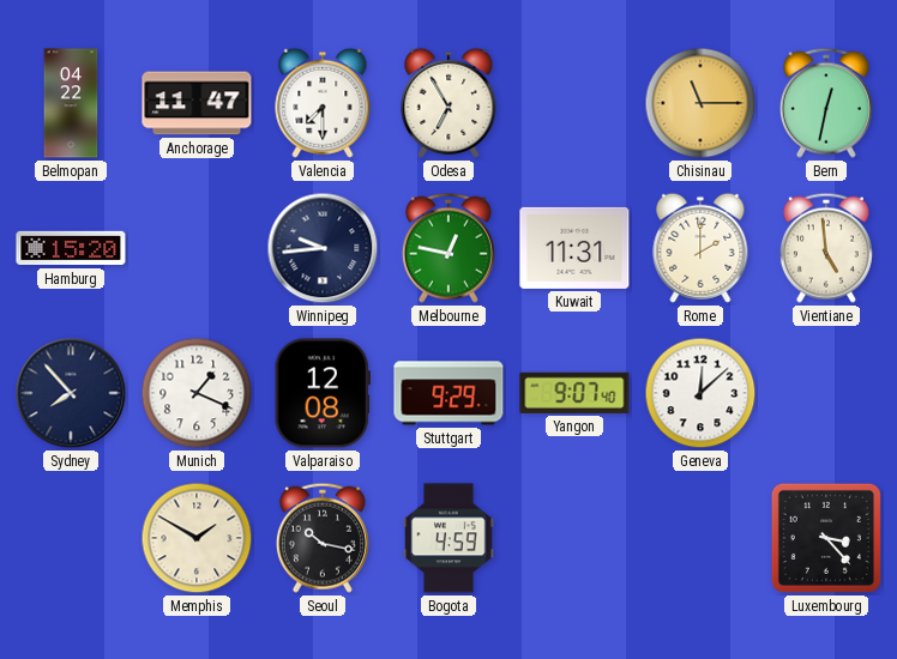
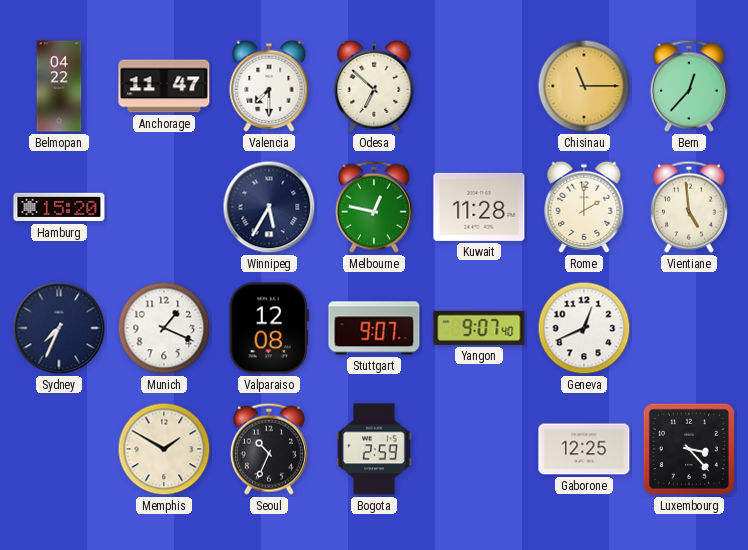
Odesa: 6:55 -> 6:52 (374, 86)
Bern: 12:32 -> 12:37 (689, 86)
Winnipeg: 9:44 -> 5:35 (269, 207)
Kuwait: 11:31 -> 11:28 (479, 207)
Sydney: 7:53 -> 7:34 (59, 328)
Stuttgart: 9:29 -> 9:07 (374, 328)
Geneva: 12:08 -> 12:41 (584, 328)
Seoul: 10:17 -> 10:34 (269, 449)
Bogota: 4:59 -> 2:59 (374, 449)
Gaborone: none -> 12:25 (584, 449)
